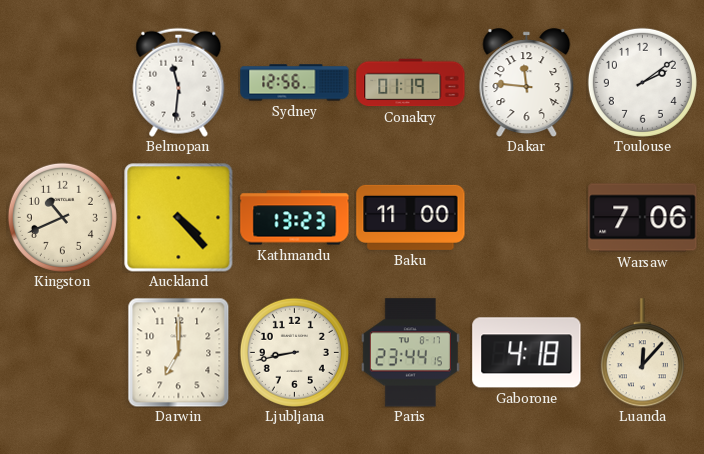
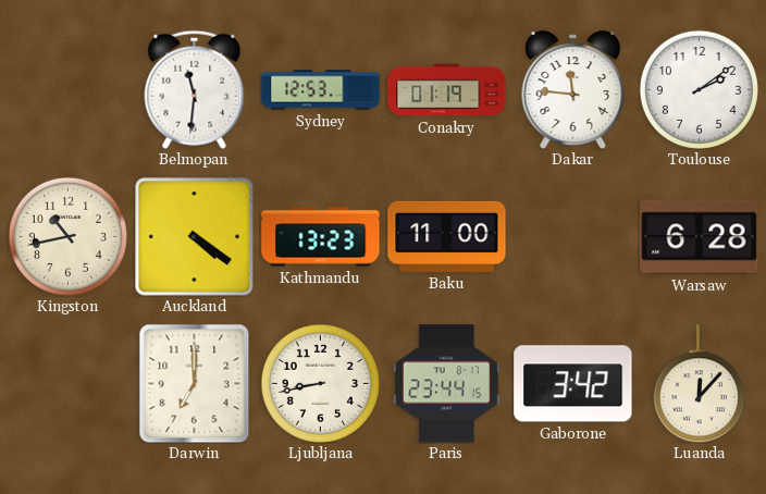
Sydney: 12:56 -> 12:53 (321, 90)
Kingston: 10:41 -> 10:43 (67, 236)
Auckland: 4:23 -> 4:21 (194, 236)
Warsaw: 7:06 -> 6:28 (700, 237)
Gaborone: 4:18 -> 3:42 (573, 384)
